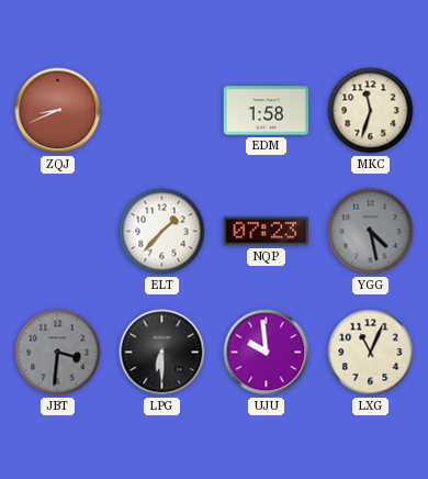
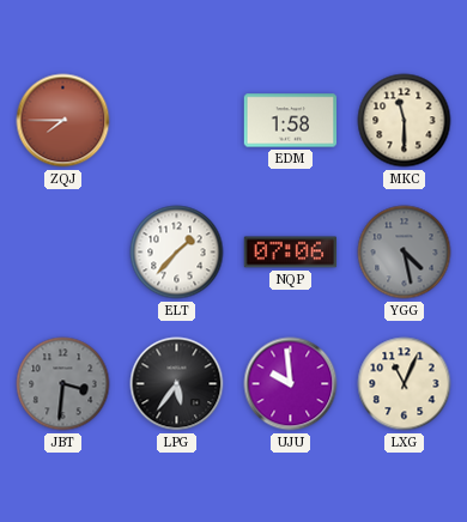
ZQJ: 8:41 -> 7:45 (63, 121)
MKC: 11:33 -> 11:30 (405, 121)
NQP: 07:23 -> 07:06 (291, 253)
LPG: 6:30 -> 5:36 (177, 384)
